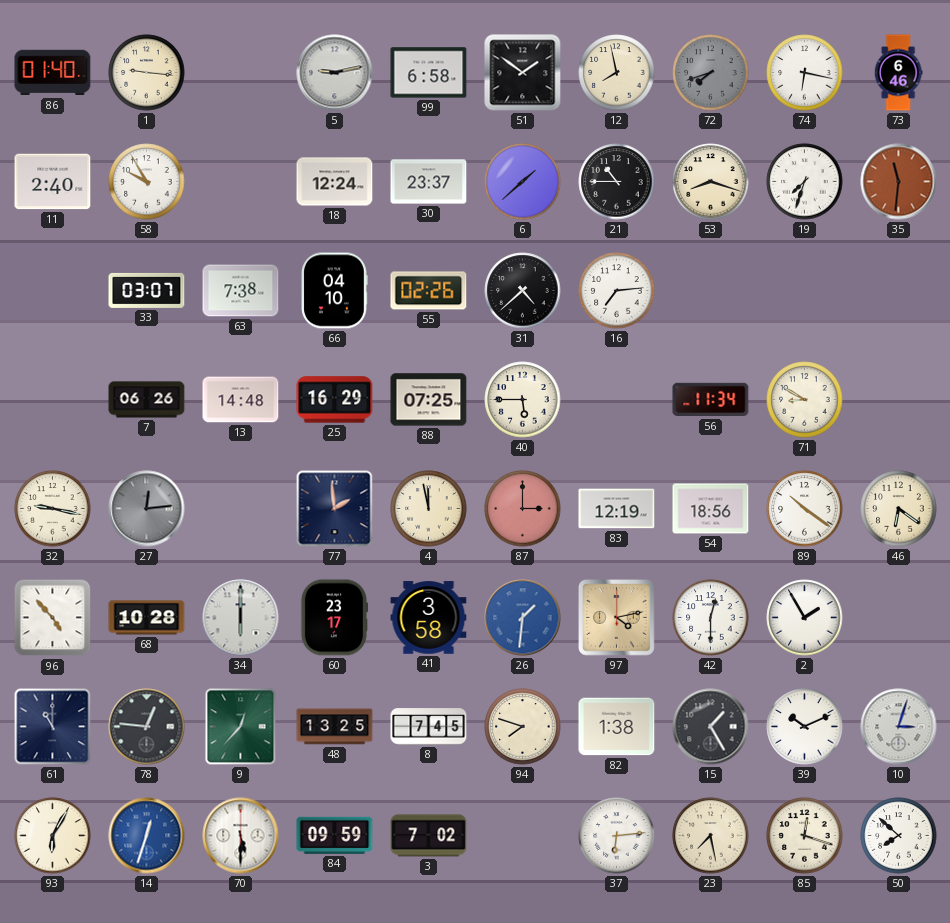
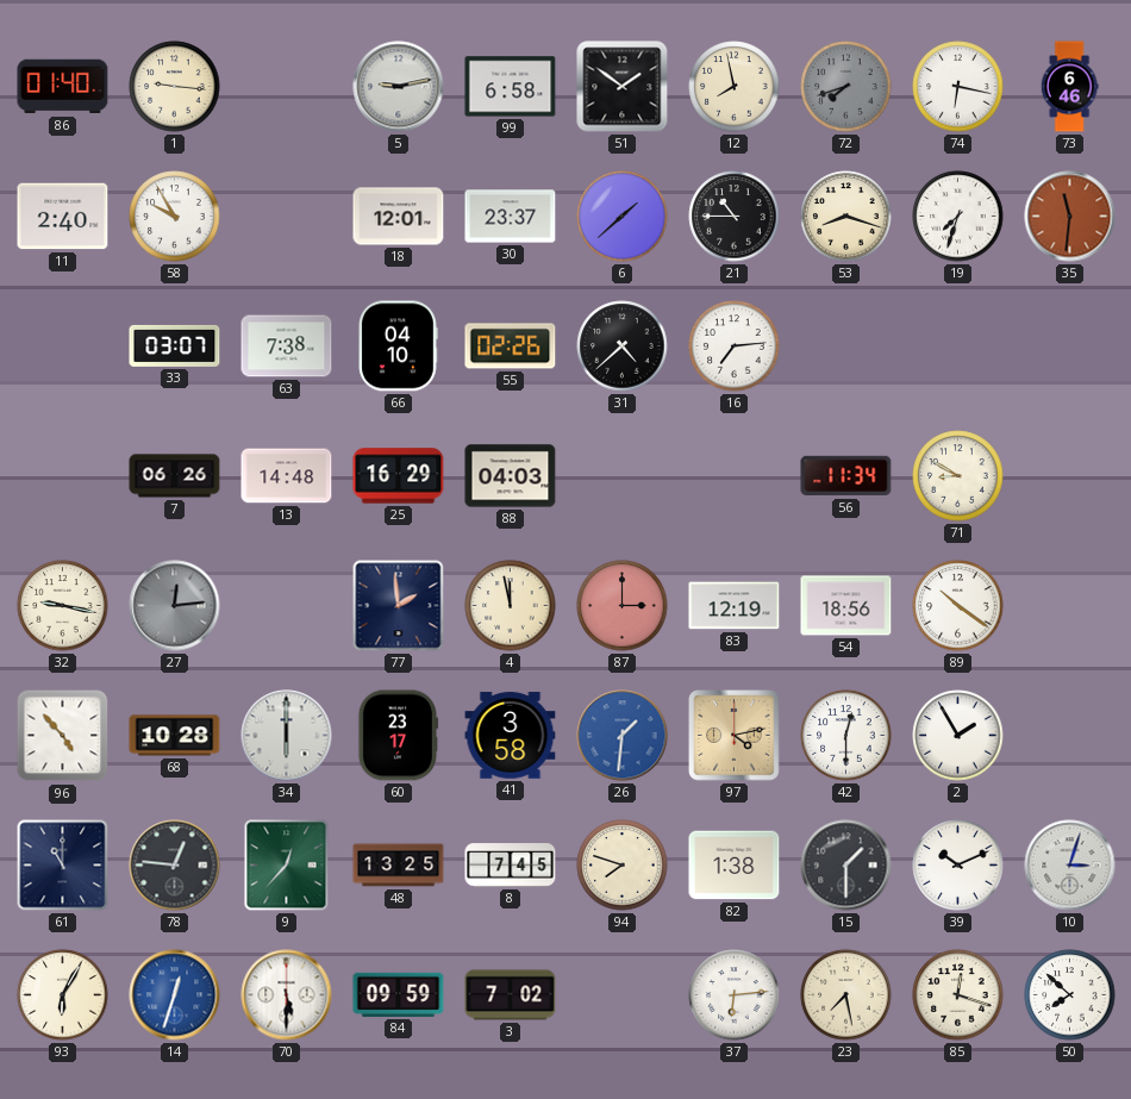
18: 12:24 -> 12:01 (399, 217)
88: 07:25 -> 04:03 (511, 476)
40: 5:45 -> none (523, 400)
46: 6:21 -> none (899, 509)
15: 1:25 -> 1:30 (846, 866)
